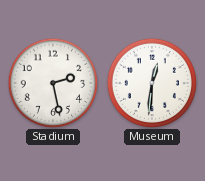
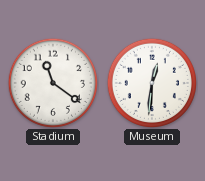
Stadium: 2:28 -> 11:21 (52, 82)
